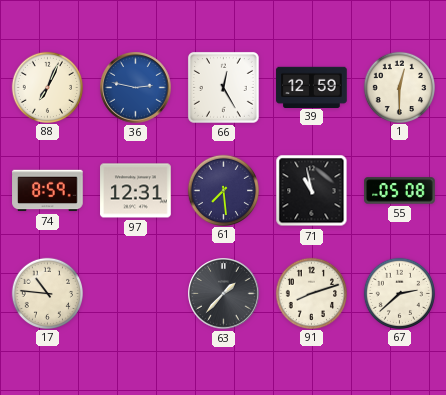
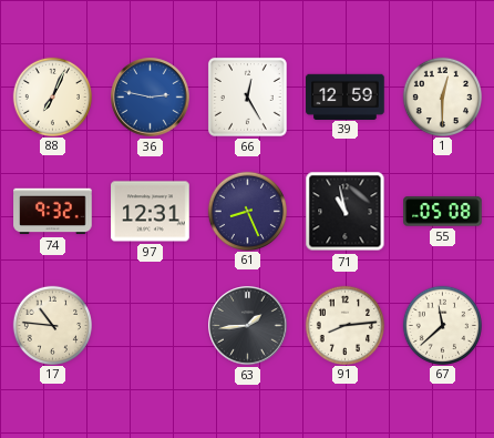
74: 8:59 -> 9:32 (53, 212)
61: 7:29 -> 8:26 (247, 211)
63: 1:37 -> 1:44 (248, 326)
91: 8:12 -> 8:14 (344, 325)
67: 2:38 -> 11:38 (442, 325)
